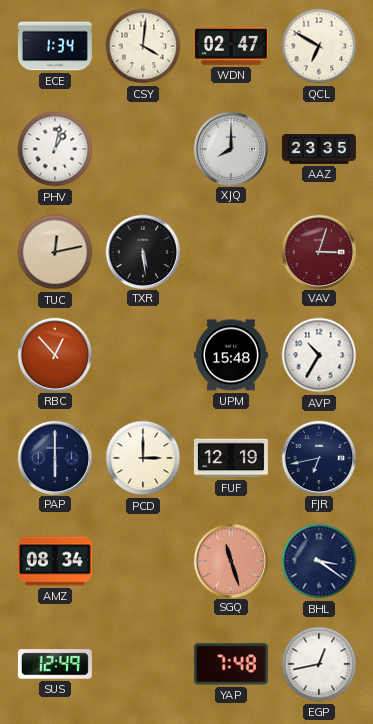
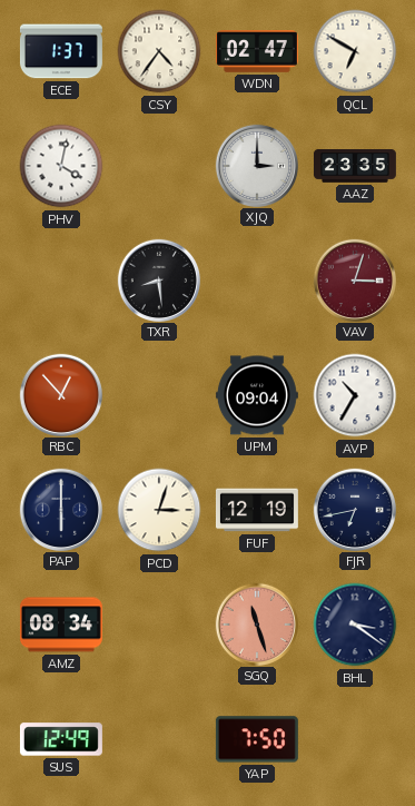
ECE: 1:34 -> 1:37 (61, 51)
CSY: 4:01 -> 4:36 (159, 51)
PHV: 1:02 -> 4:02 (61, 166)
XJQ: 8:00 -> 3:00 (256, 165)
TUC: 12:13 -> none (55, 252)
TXR: 5:29 -> 8:29 (158, 279)
UPM: 15:48 -> 09:04 (257, 395)
PCD: 3:00 -> 3:03 (159, 510)
YAP: 7:48 -> 7:50 (257, 739)
EGP: 12:43 -> none (319, 664)
